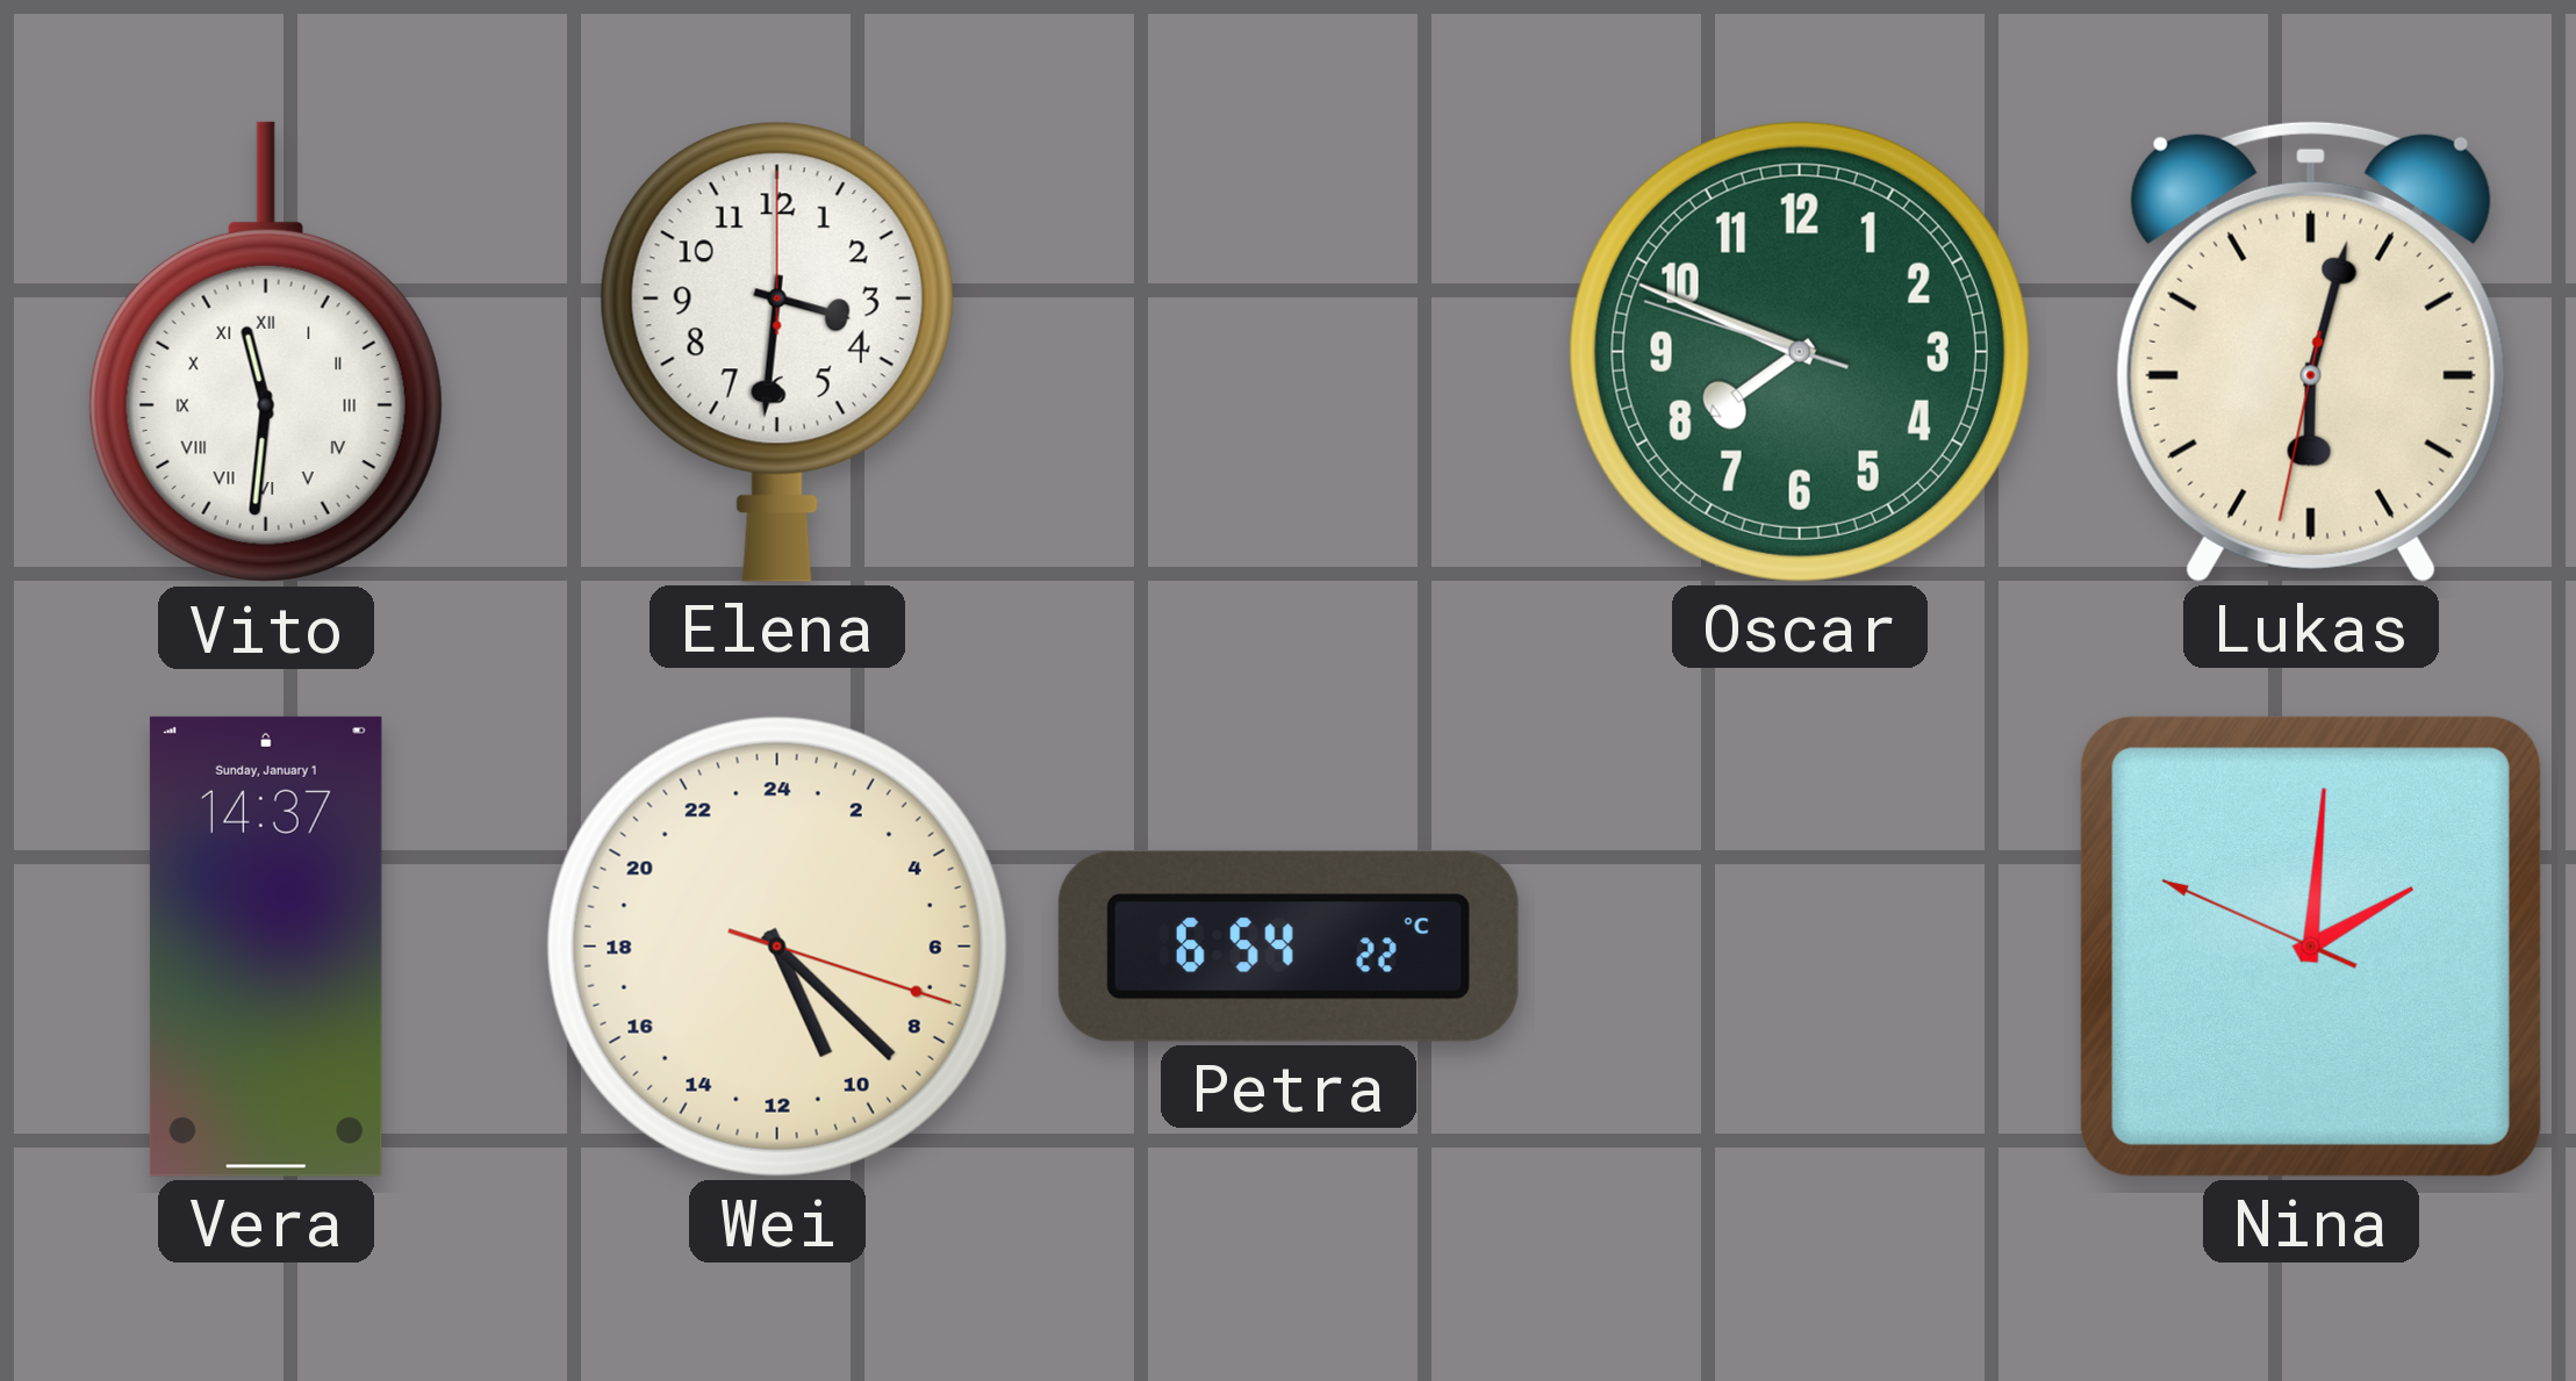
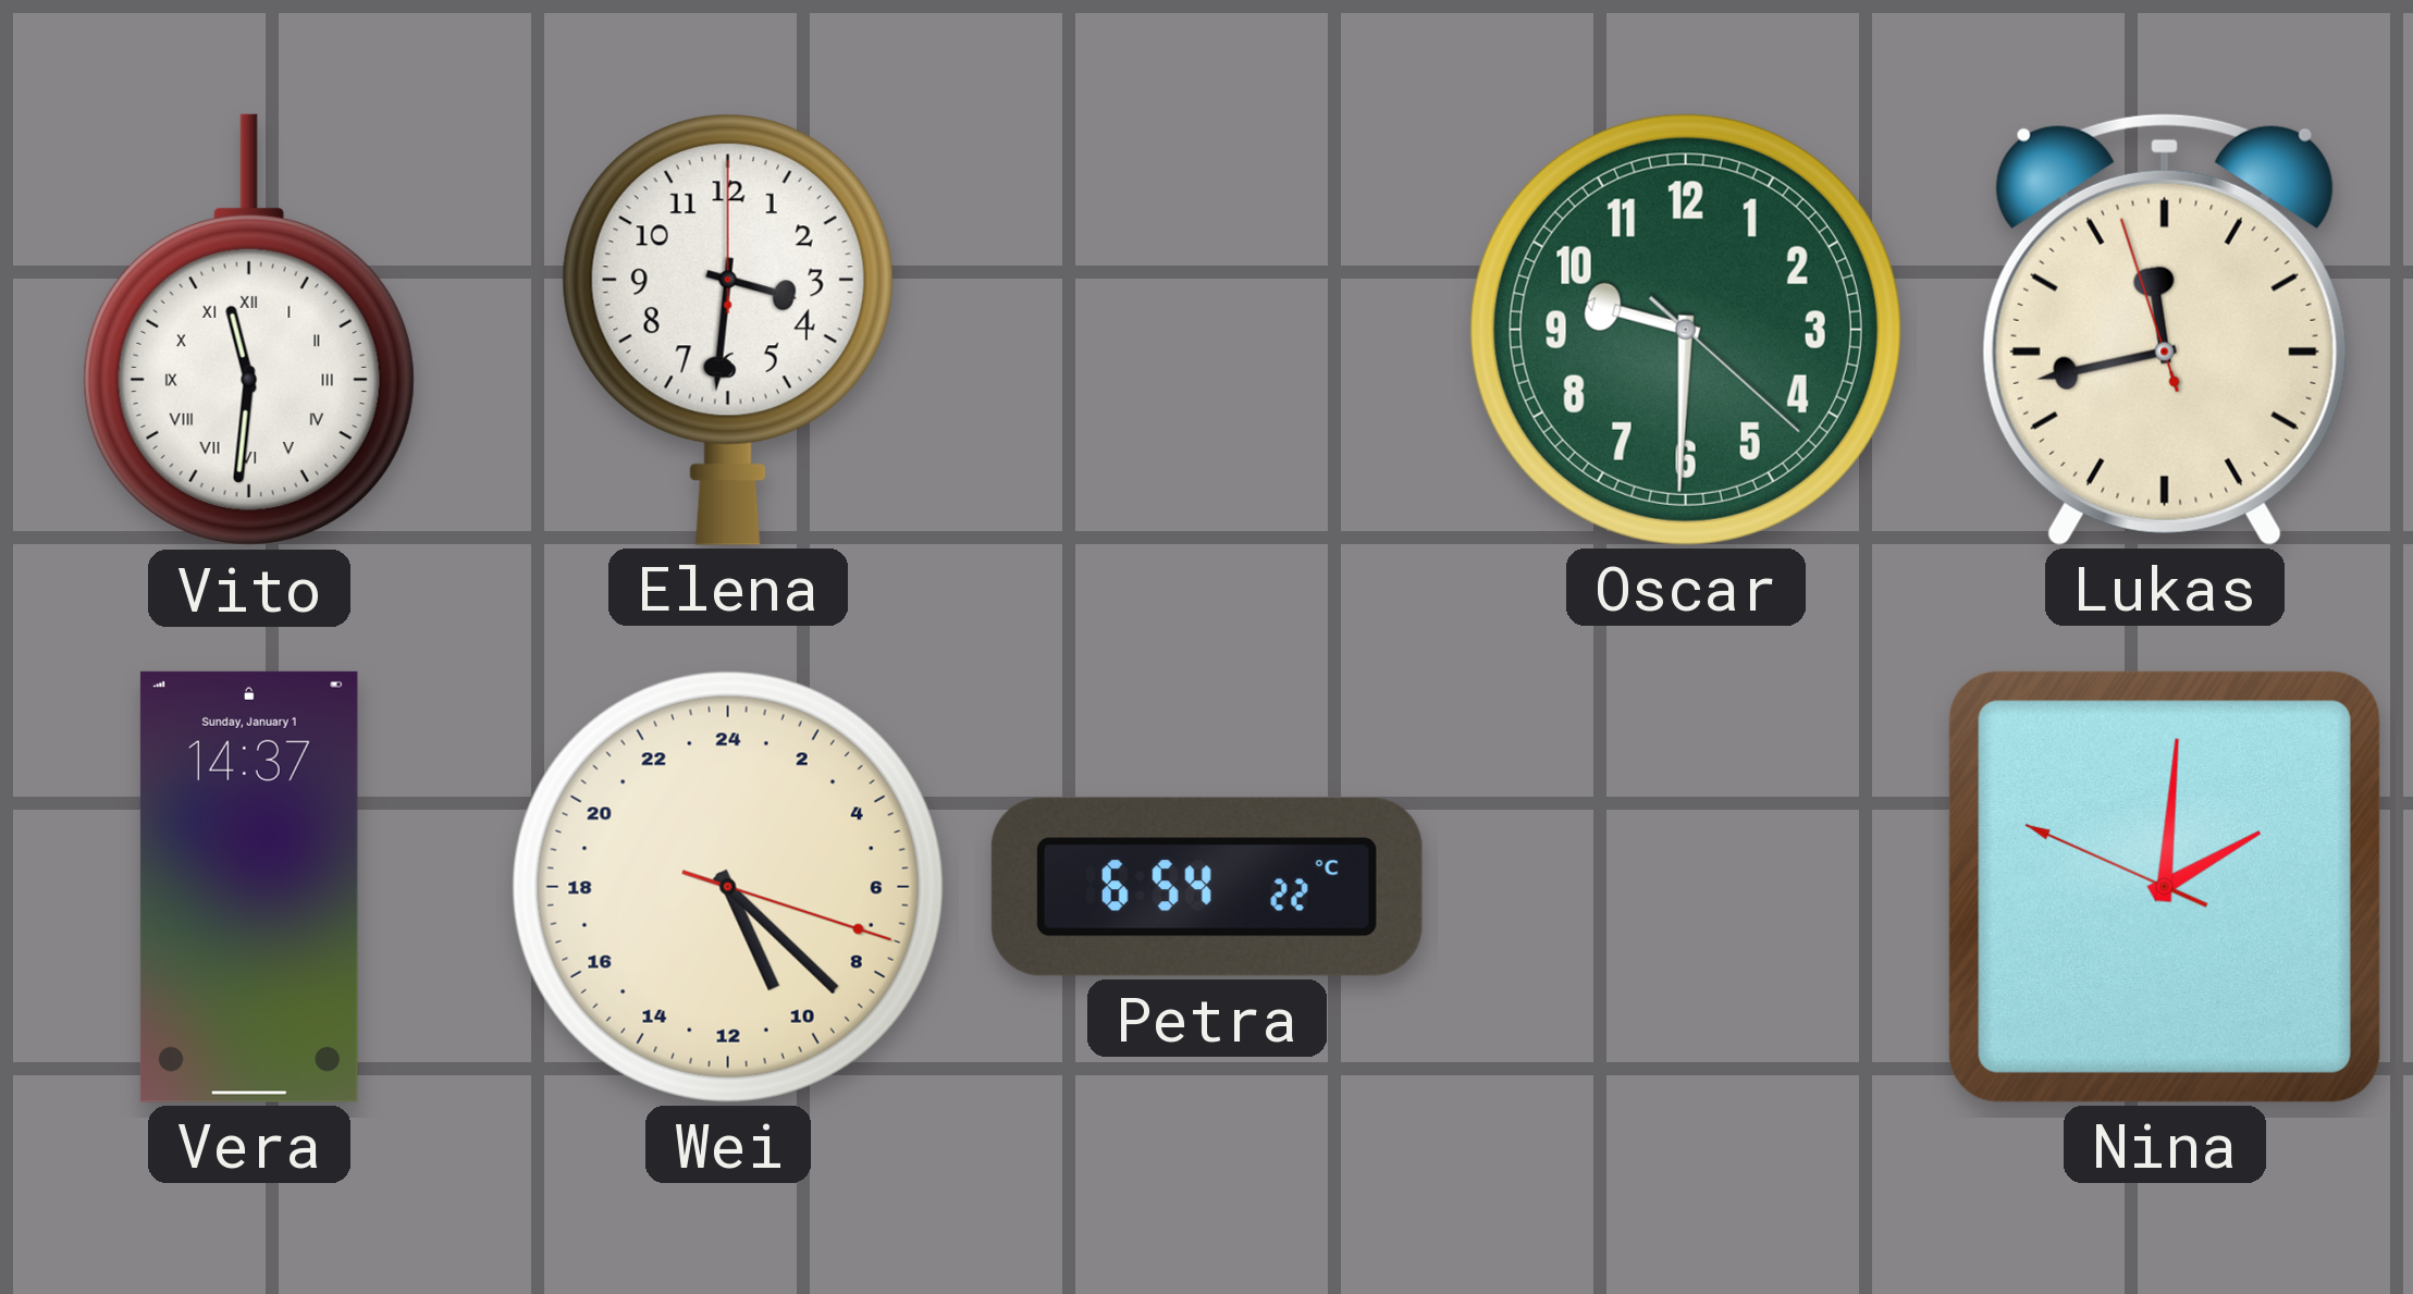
Oscar: 7:48 -> 9:30 (1686, 330)
Lukas: 6:02 -> 11:42 (2165, 329)
